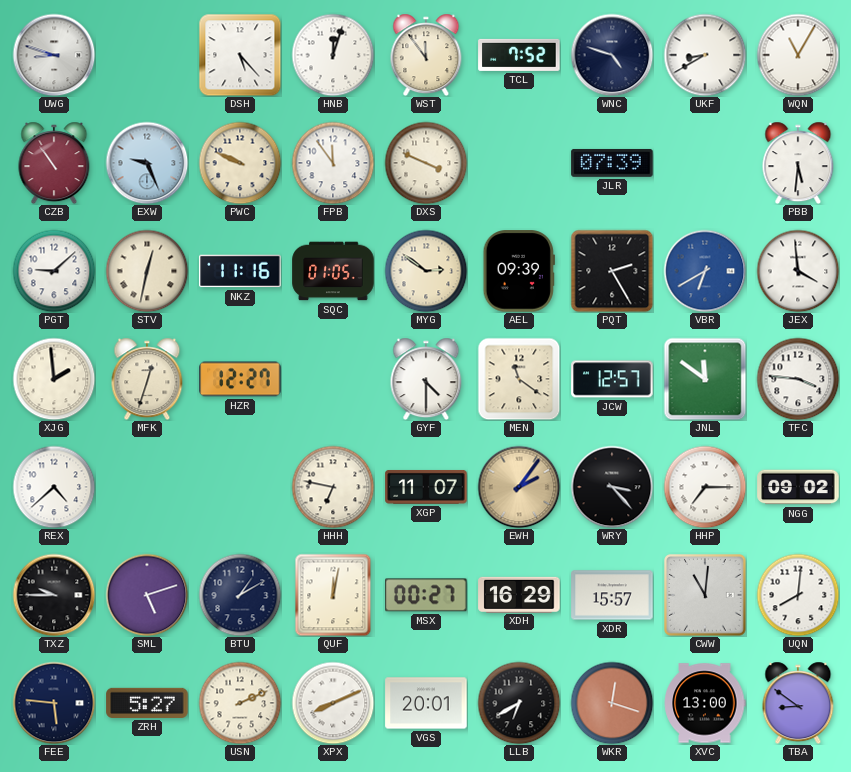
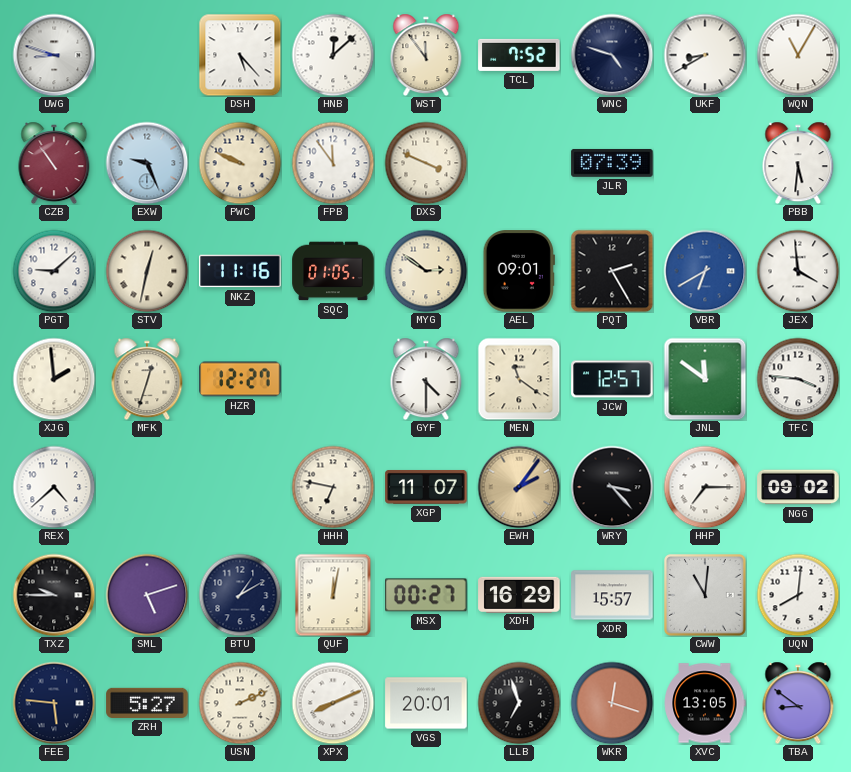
HNB: 12:03 -> 12:08 (333, 55)
AEL: 09:39 -> 09:01 (519, 271)
LLB: 6:40 -> 6:57 (519, 703)
XVC: 13:00 -> 13:05 (705, 703)
